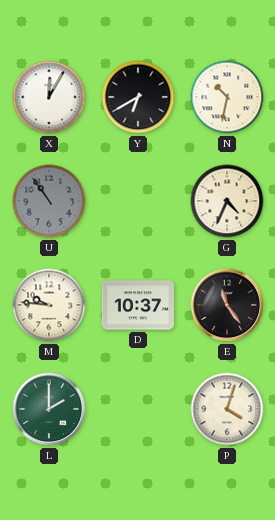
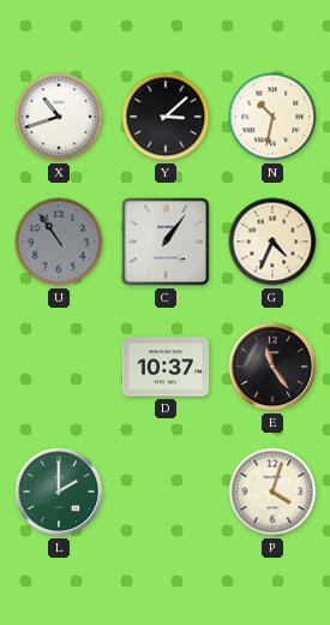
X: 12:05 -> 10:42 (59, 117)
Y: 6:40 -> 3:08 (166, 117)
C: none -> 1:06 (166, 242)
M: 9:46 -> none (49, 305)
